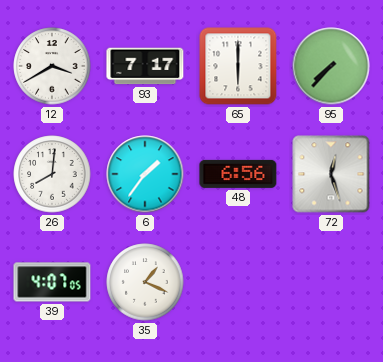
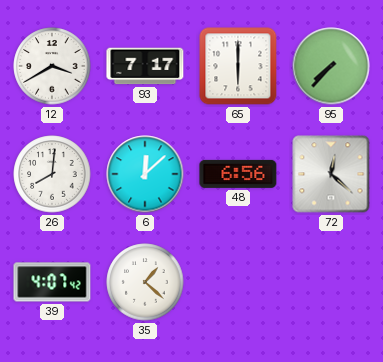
6: 1:36 -> 12:08 (145, 174)
72: 12:27 -> 12:22 (331, 174)
39: 4:07:05 -> 4:07:42 (52, 282)
35: 1:19 -> 1:22 (145, 282)
